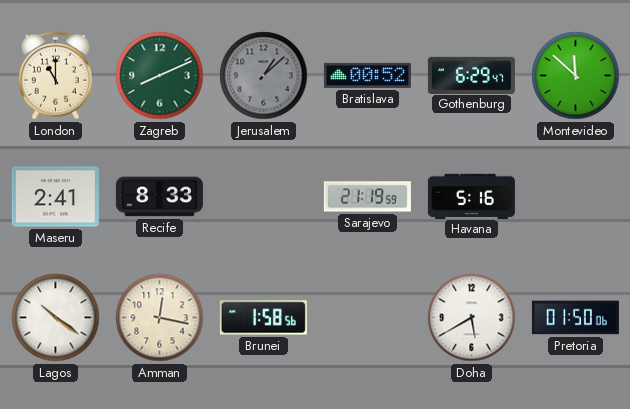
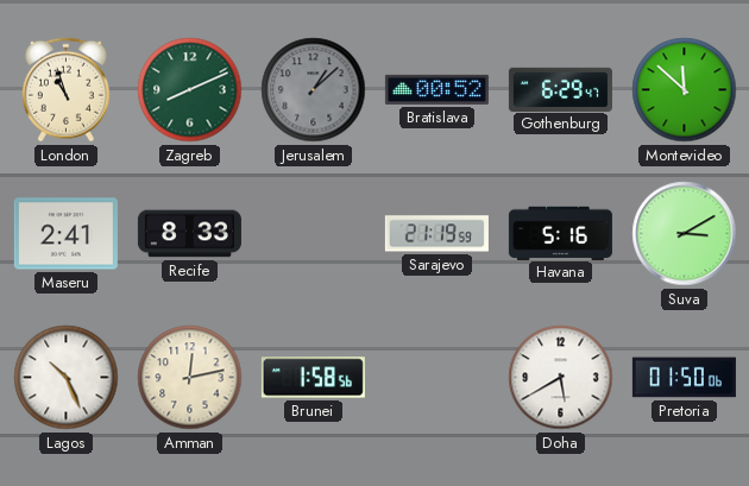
London: 11:00 -> 10:57 (65, 90)
Suva: none -> 3:10 (685, 234)
Lagos: 10:21 -> 10:26 (67, 378)
Amman: 12:17 -> 12:13 (190, 378)
